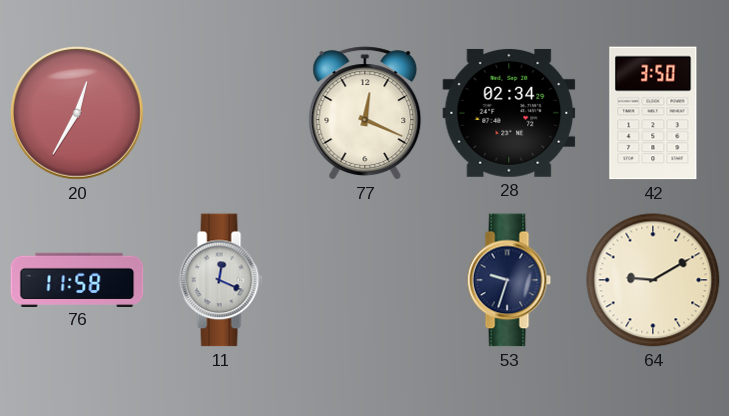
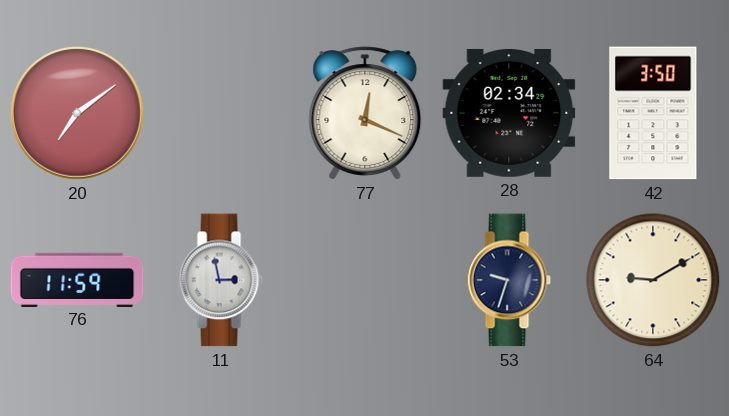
20: 12:35 -> 7:09 (77, 113)
76: 11:58 -> 11:59 (77, 279)
11: 12:19 -> 2:58 (221, 280)
